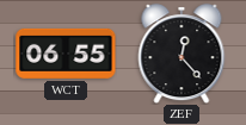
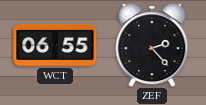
ZEF: 12:23 -> 2:23 (152, 45)
